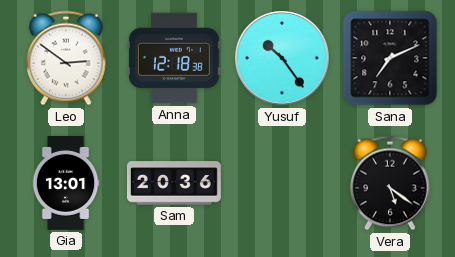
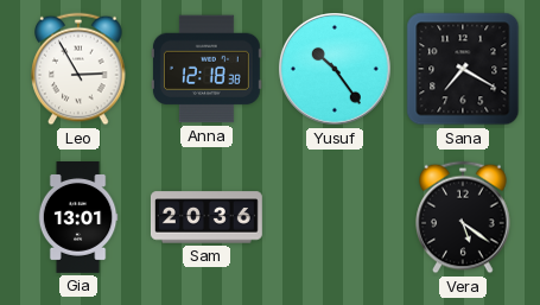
Leo: 2:51 -> 2:55 (78, 69)
Sana: 7:11 -> 7:20 (463, 69)
